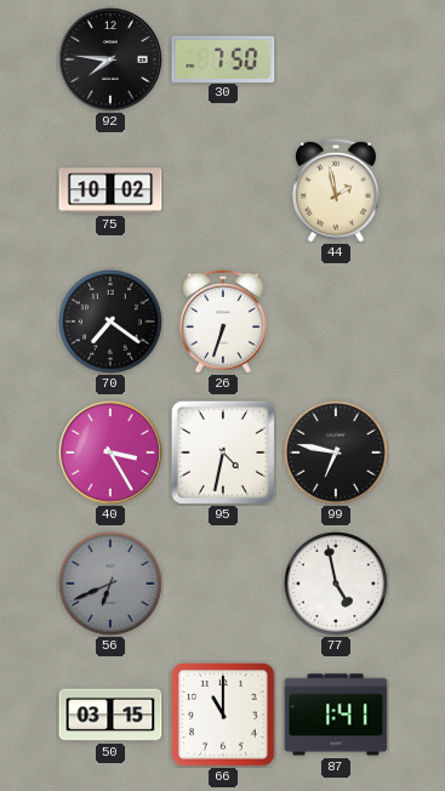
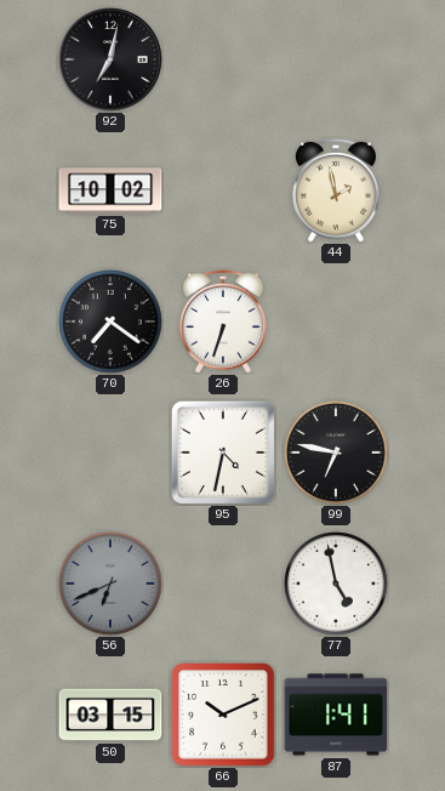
92: 7:46 -> 7:02 (110, 59)
30: 7:50 -> none (223, 58)
40: 3:25 -> none (110, 453)
66: 11:00 -> 10:11 (223, 715)
